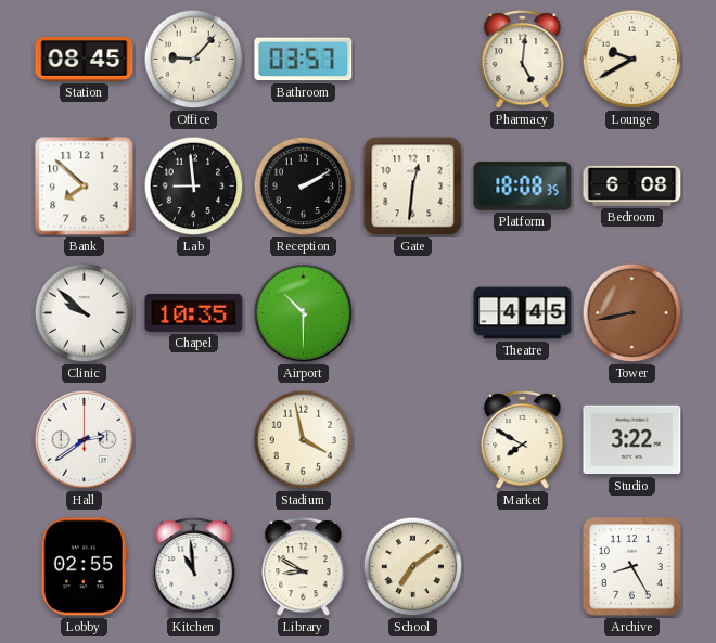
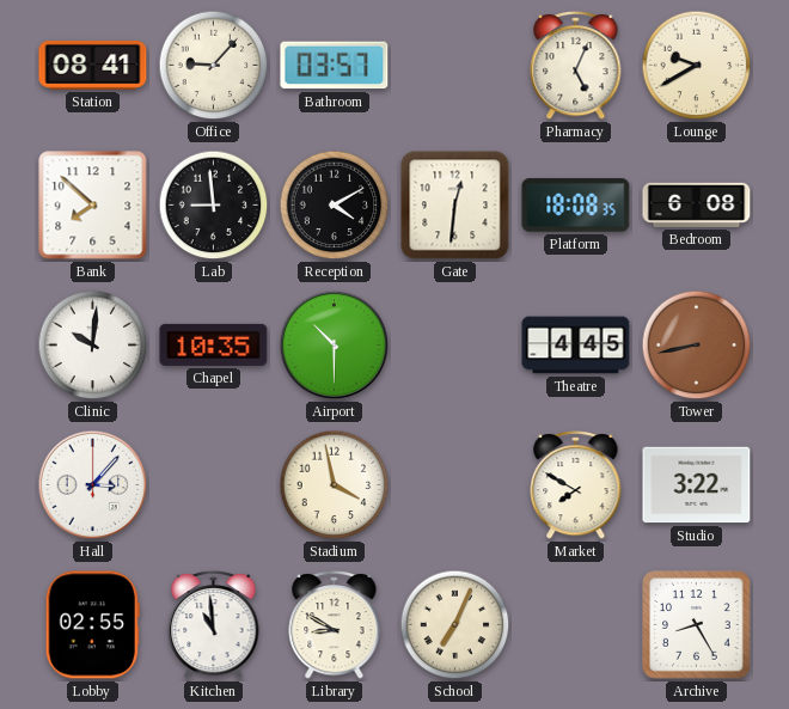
Station: 08:45 -> 08:41 (93, 65)
Pharmacy: 5:01 -> 5:04 (576, 65)
Reception: 2:10 -> 4:10 (335, 206)
Clinic: 9:52 -> 10:01 (93, 346)
Hall: 2:39 -> 3:07 (93, 485)
School: 7:09 -> 7:04 (455, 625)
